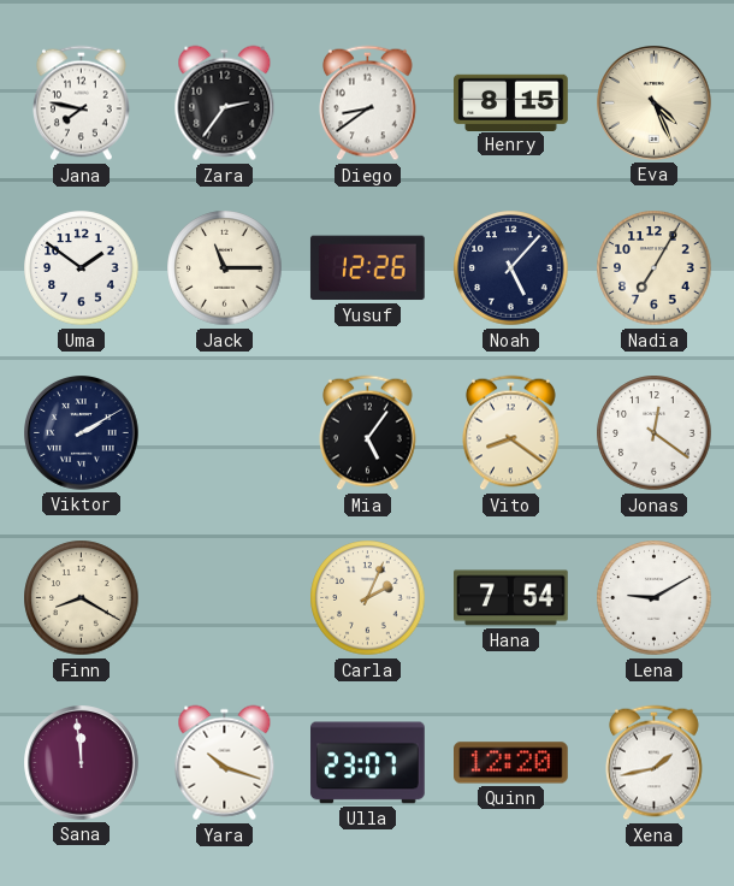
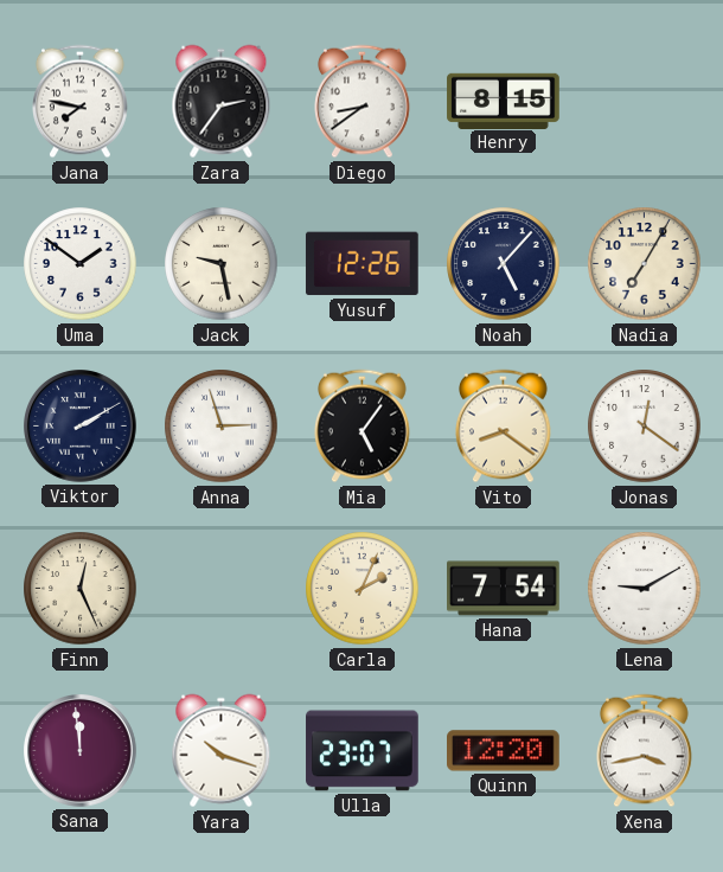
Eva: 4:26 -> none (655, 104)
Jack: 11:15 -> 9:28 (222, 264)
Anna: none -> 2:57 (222, 427)
Finn: 8:20 -> 12:26 (81, 589)
Xena: 1:43 -> 3:43 (645, 751)
